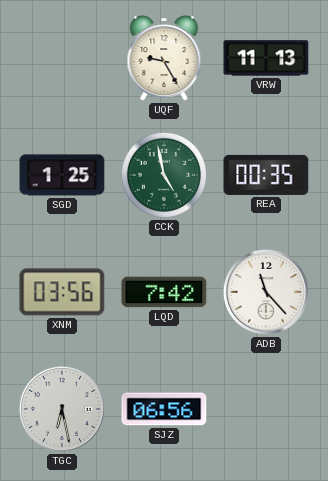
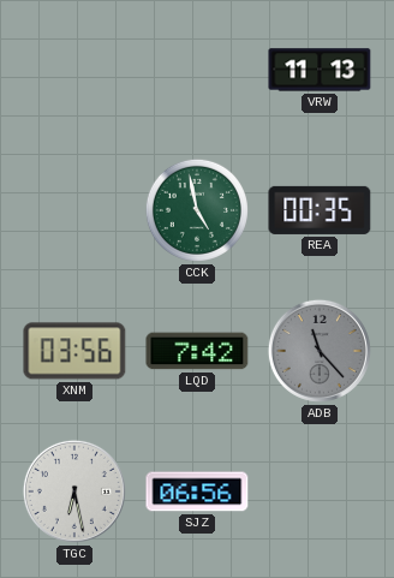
UQF: 9:25 -> none (164, 59)
SGD: 1:25 -> none (62, 175)
ADB dial: white -> grey (320, 351)
